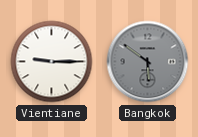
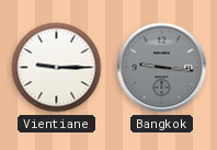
Bangkok: 5:51 -> 9:16 (162, 68)
